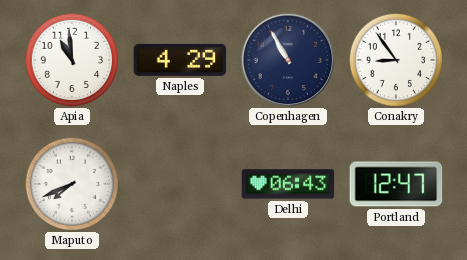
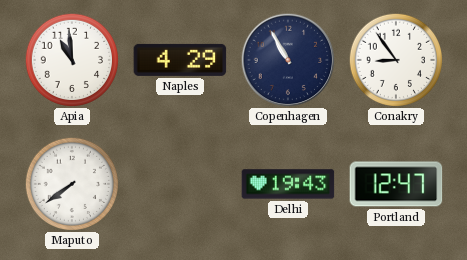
Maputo: 7:41 -> 7:39 (71, 183)
Delhi: 06:43 -> 19:43 (288, 184)
